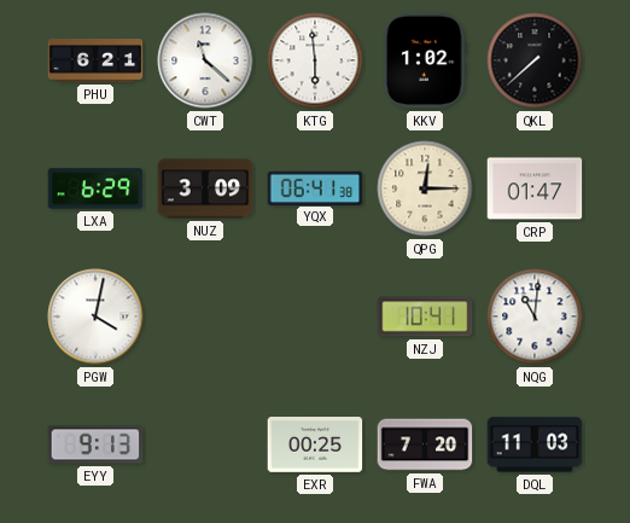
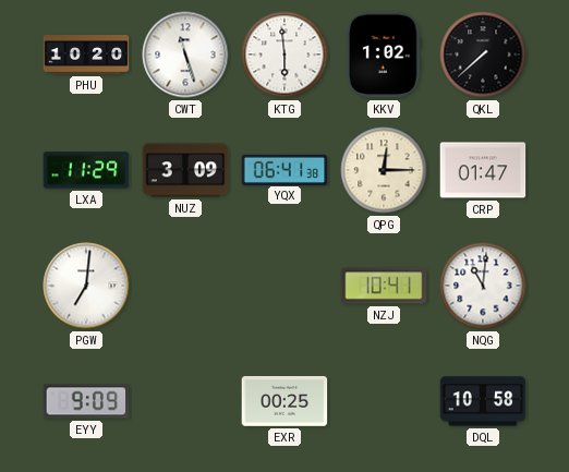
PHU: 6:21 -> 10:20 (86, 56)
CWT: 11:22 -> 11:27 (185, 55)
LXA: 6:29 -> 11:29 (86, 170)
PGW: 4:02 -> 7:01 (86, 286)
EYY: 9:13 -> 9:09 (86, 401)
FWA: 7:20 -> none (425, 444)
DQL: 11:03 -> 10:58 (483, 401)
